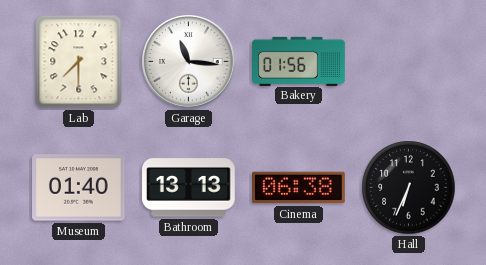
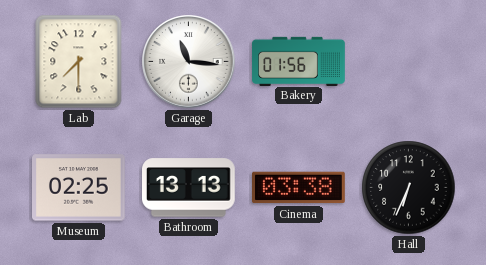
Museum: 01:40 -> 02:25 (79, 188)
Cinema: 06:38 -> 03:38 (299, 188)
